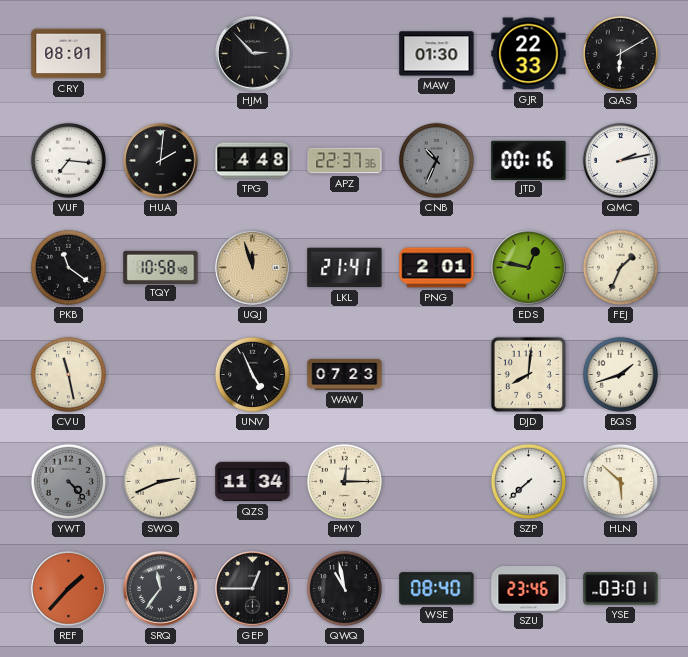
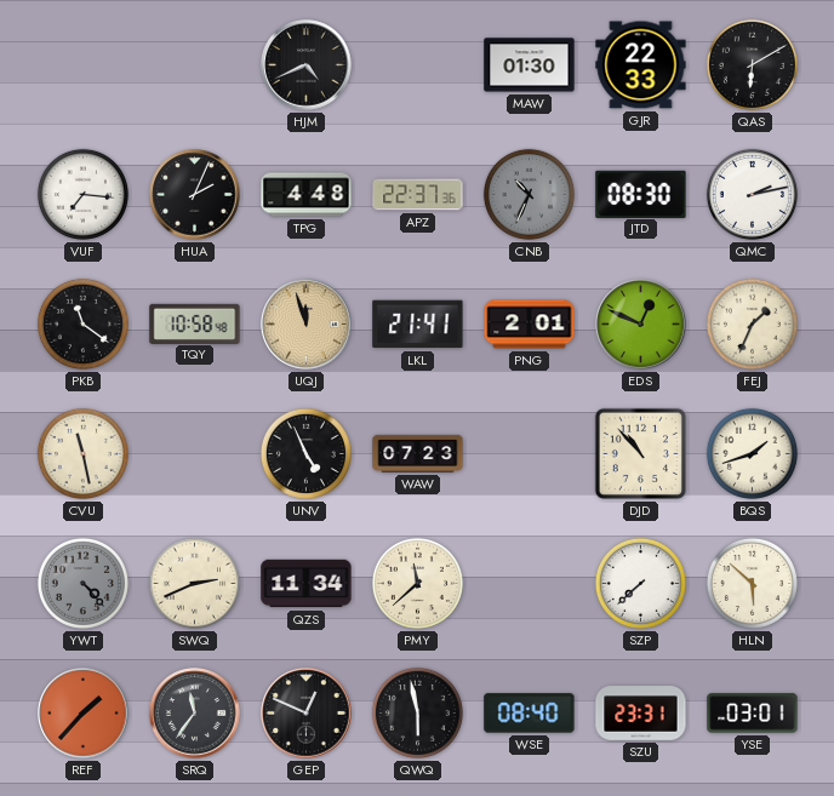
CRY: 08:01 -> none (69, 54)
HJM: 2:53 -> 4:41 (307, 65)
HUA: 2:01 -> 2:04 (195, 195)
JTD: 00:16 -> 08:30 (641, 194)
EDS: 12:47 -> 12:49 (641, 325)
DJD: 8:01 -> 10:53 (640, 453)
PMY: 12:15 -> 11:38 (417, 583)
GEP: 12:45 -> 12:49 (307, 714)
QWQ: 10:58 -> 5:58 (417, 712)
SZU: 23:46 -> 23:31 (641, 714)
